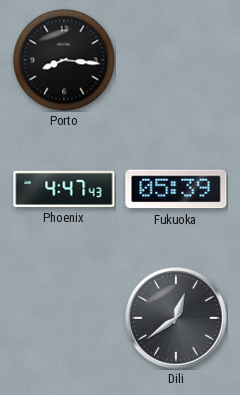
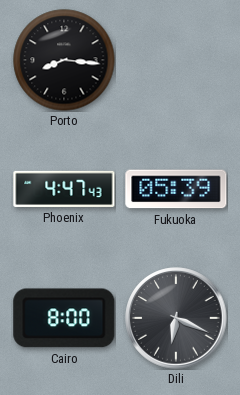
Cairo: none -> 8:00 (64, 318)
Dili: 12:39 -> 6:19 (176, 318)
